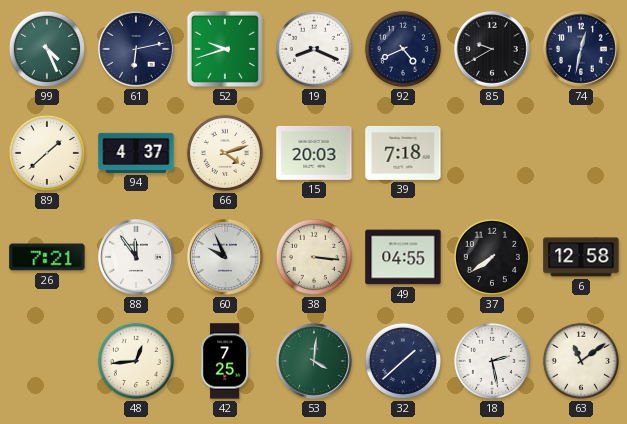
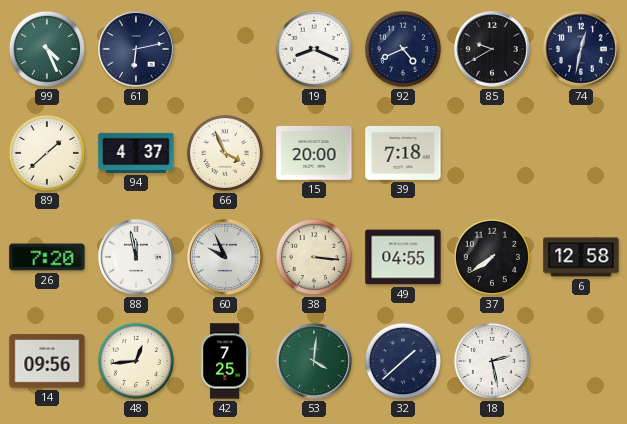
52: 9:42 -> none (225, 49)
66: 4:12 -> 3:56 (225, 153)
15: 20:03 -> 20:00 (314, 153)
26: 7:21 -> 7:20 (47, 257)
88: 11:54 -> 11:58 (137, 258)
14: none -> 09:56 (47, 361)
63: 11:09 -> none (581, 361)
